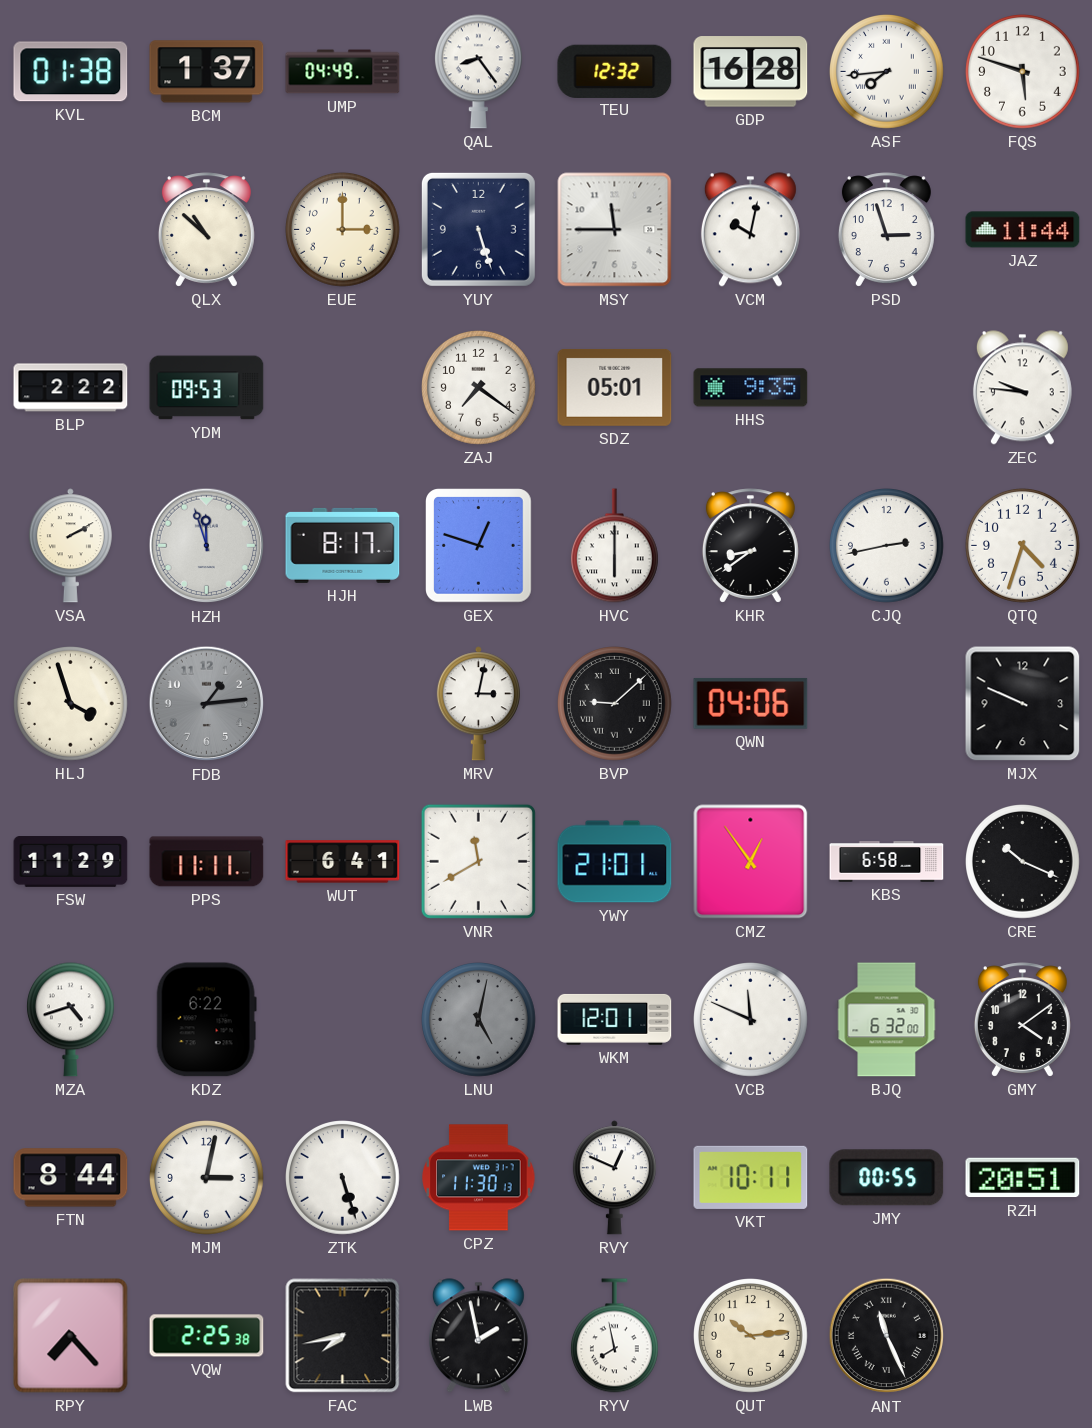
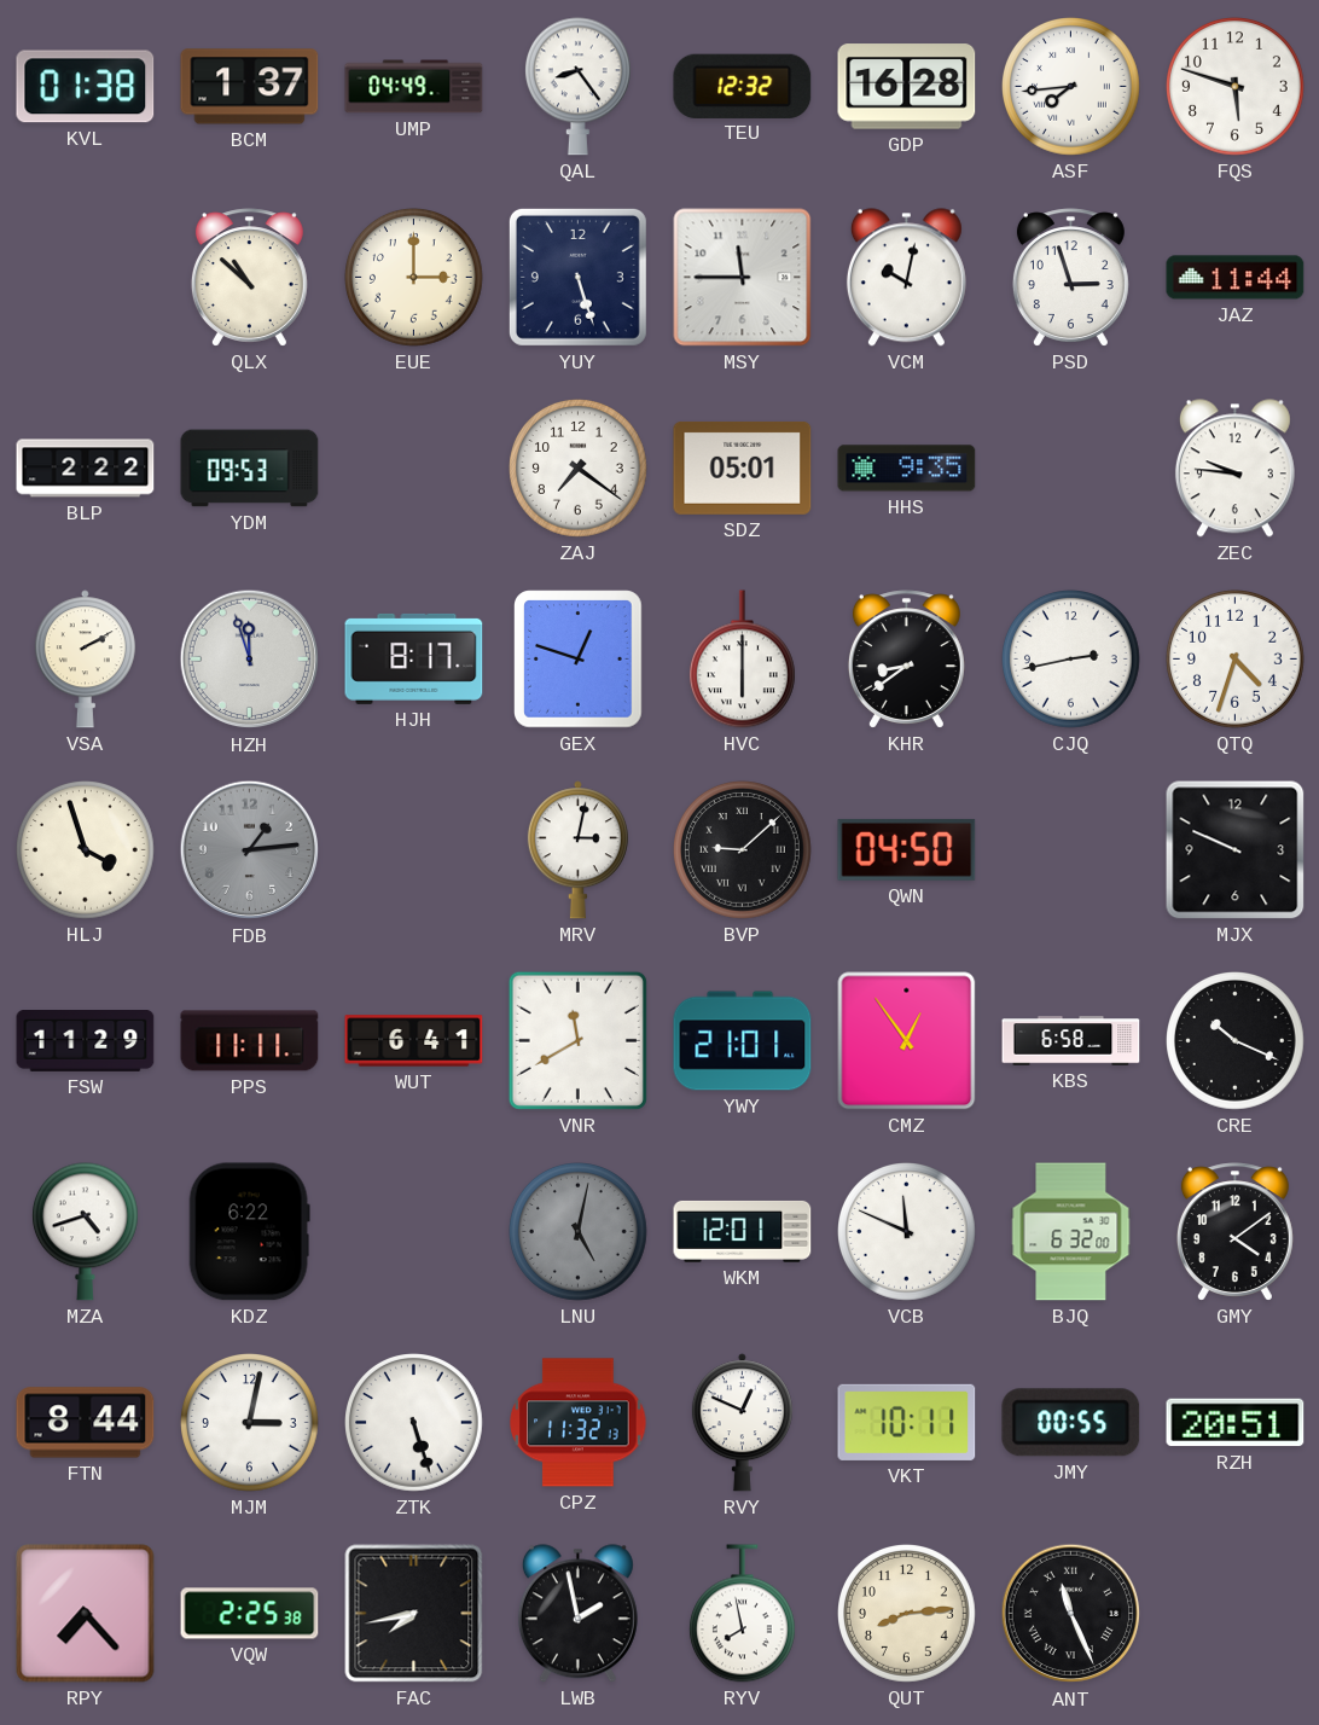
QWN: 04:06 -> 04:50 (907, 849)
CPZ: 11:30 -> 11:32 (579, 1423)
QUT: 10:14 -> 8:14 (907, 1614)
